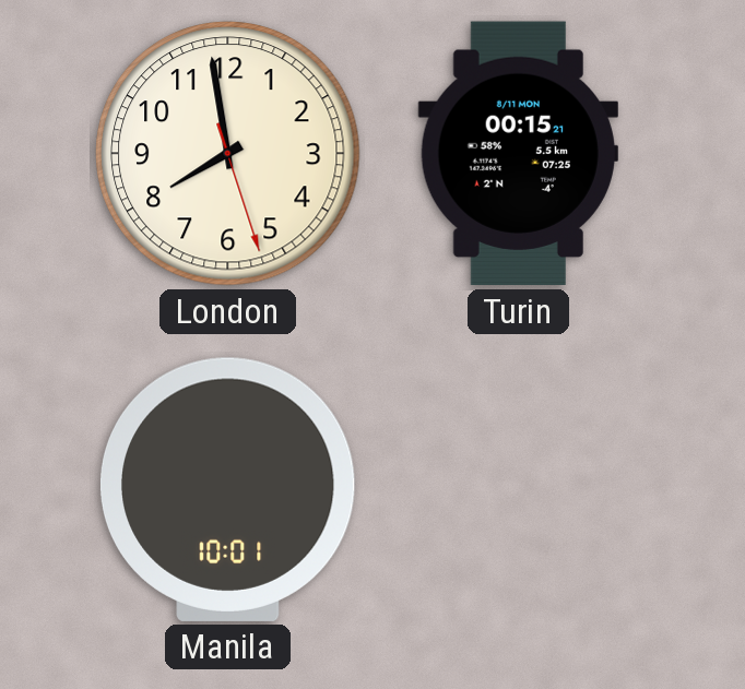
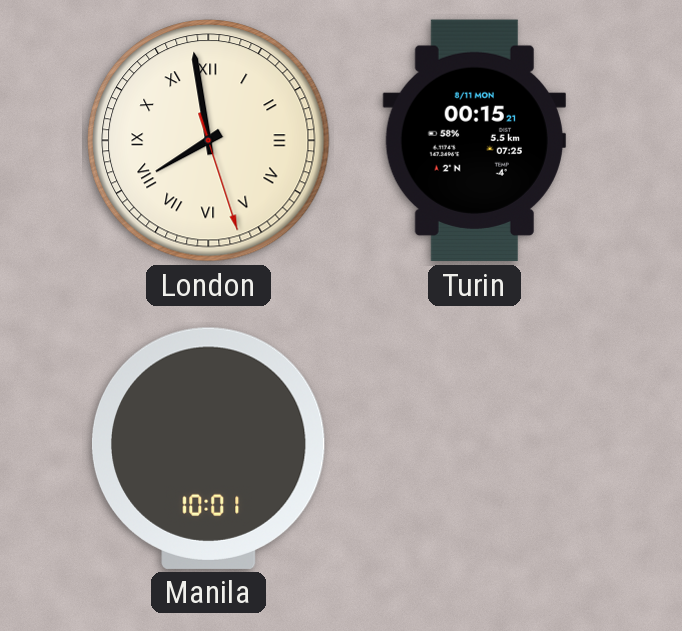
London numerals: Arabic -> Roman (209, 141)
